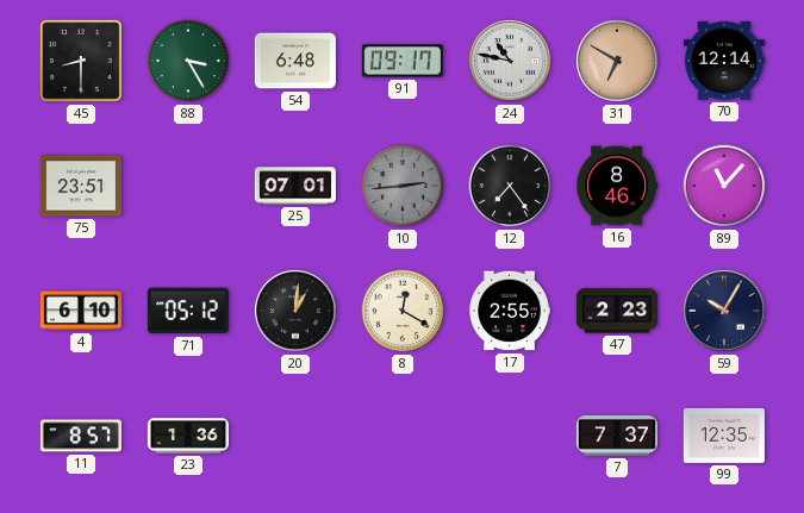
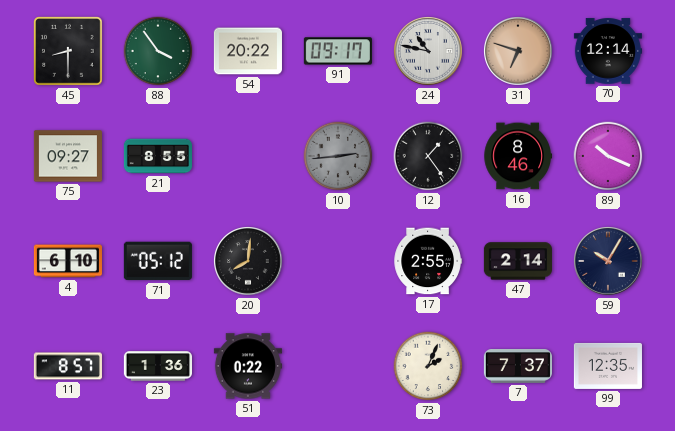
88: 3:25 -> 3:54 (158, 51)
54: 6:48 -> 20:22 (248, 51)
31: 6:50 -> 6:48 (519, 52)
75: 23:51 -> 09:27 (68, 156)
21: none -> 8:55 (158, 156)
25: 07:01 -> none (295, 186)
12: 7:24 -> 1:24 (428, 156)
89: 11:07 -> 10:19 (608, 156)
20: 1:01 -> 8:01 (249, 262)
8: 12:20 -> none (403, 311)
47: 2:23 -> 2:14 (518, 261)
51: none -> 0:22 (248, 366)
73: none -> 2:04 (428, 366)
